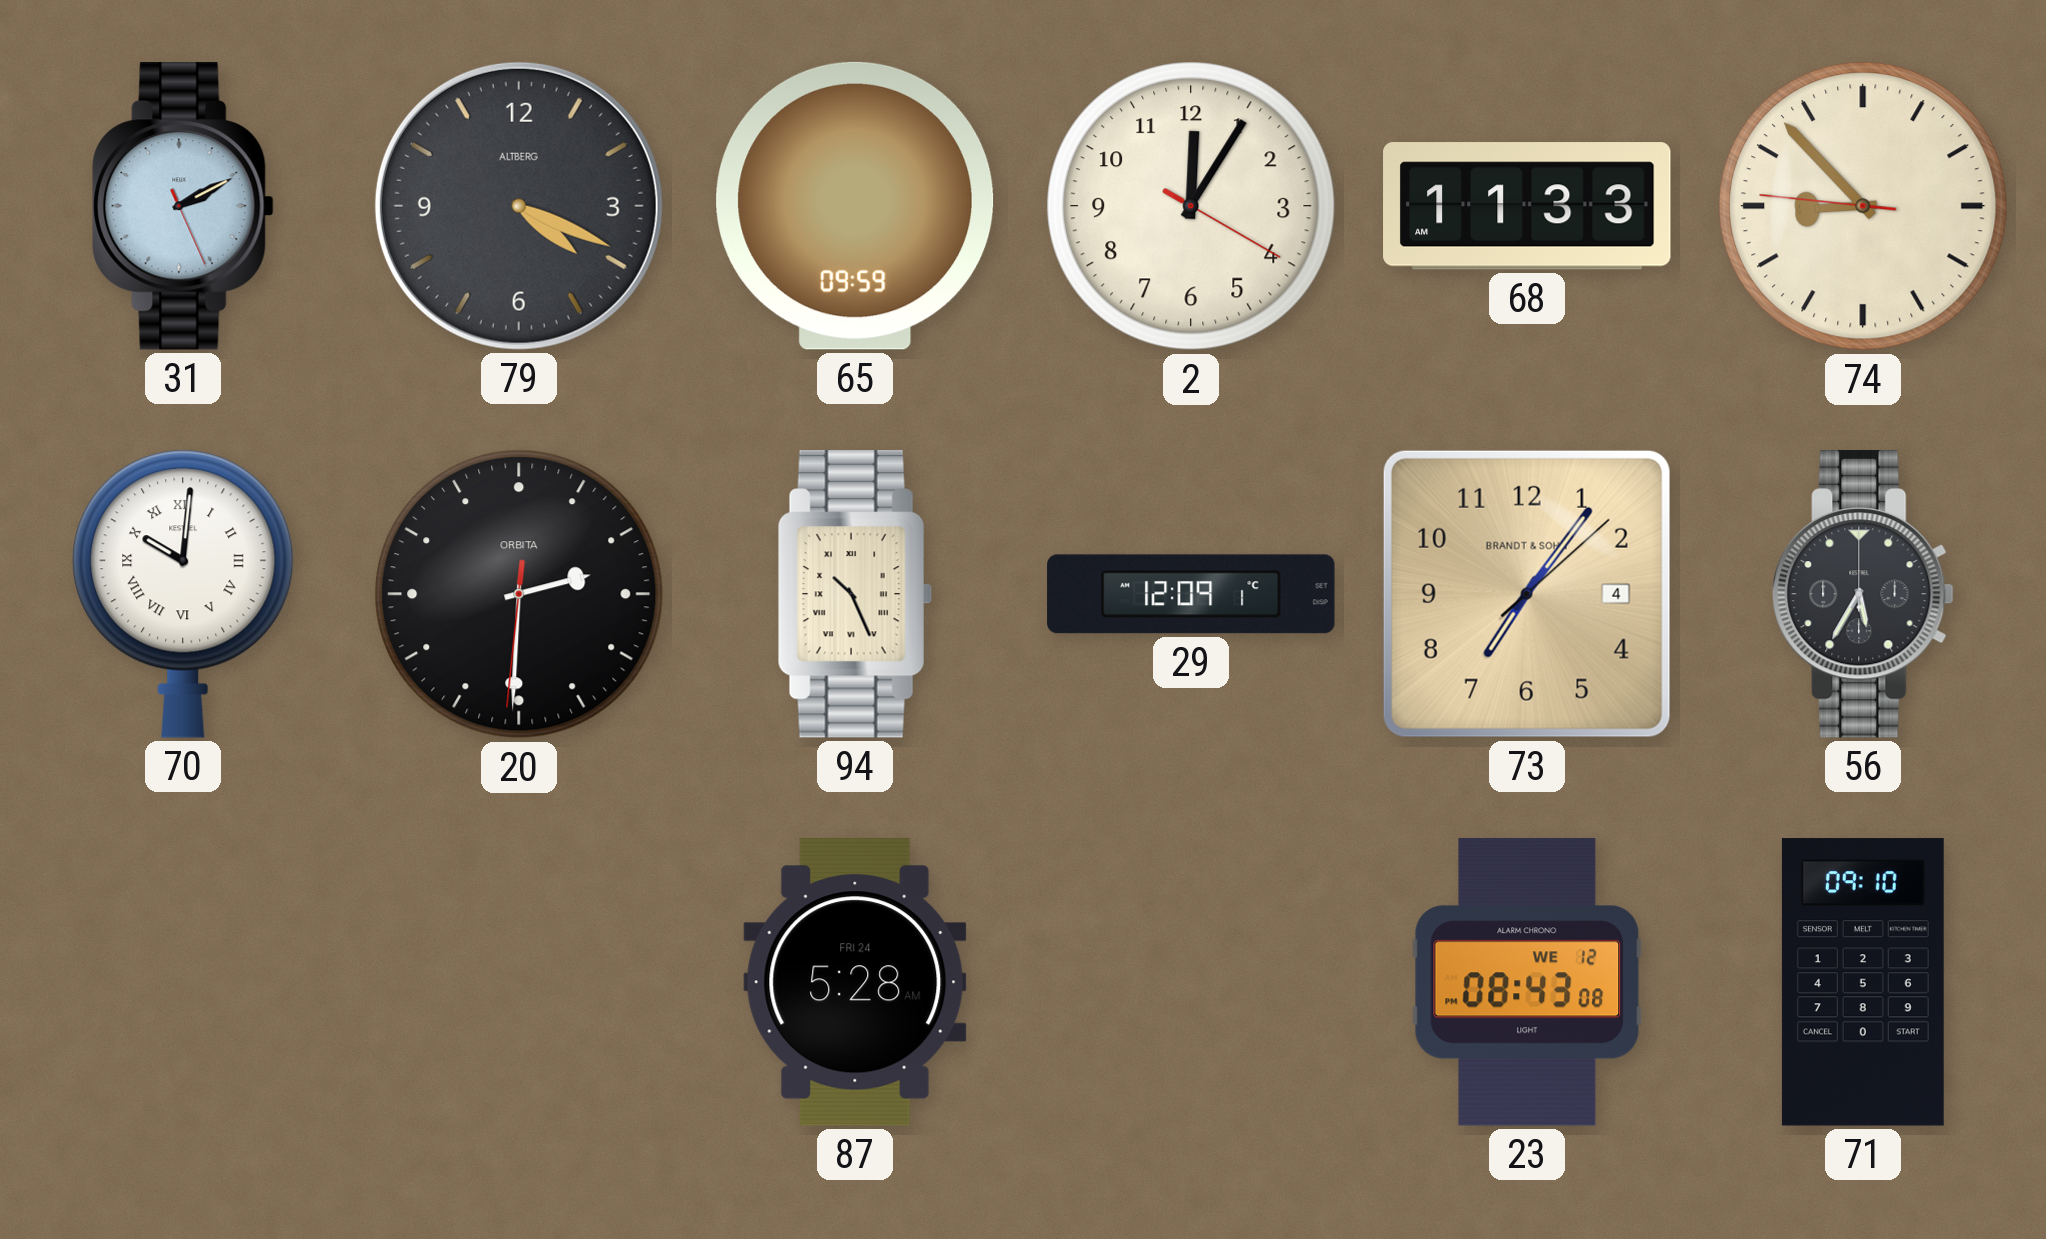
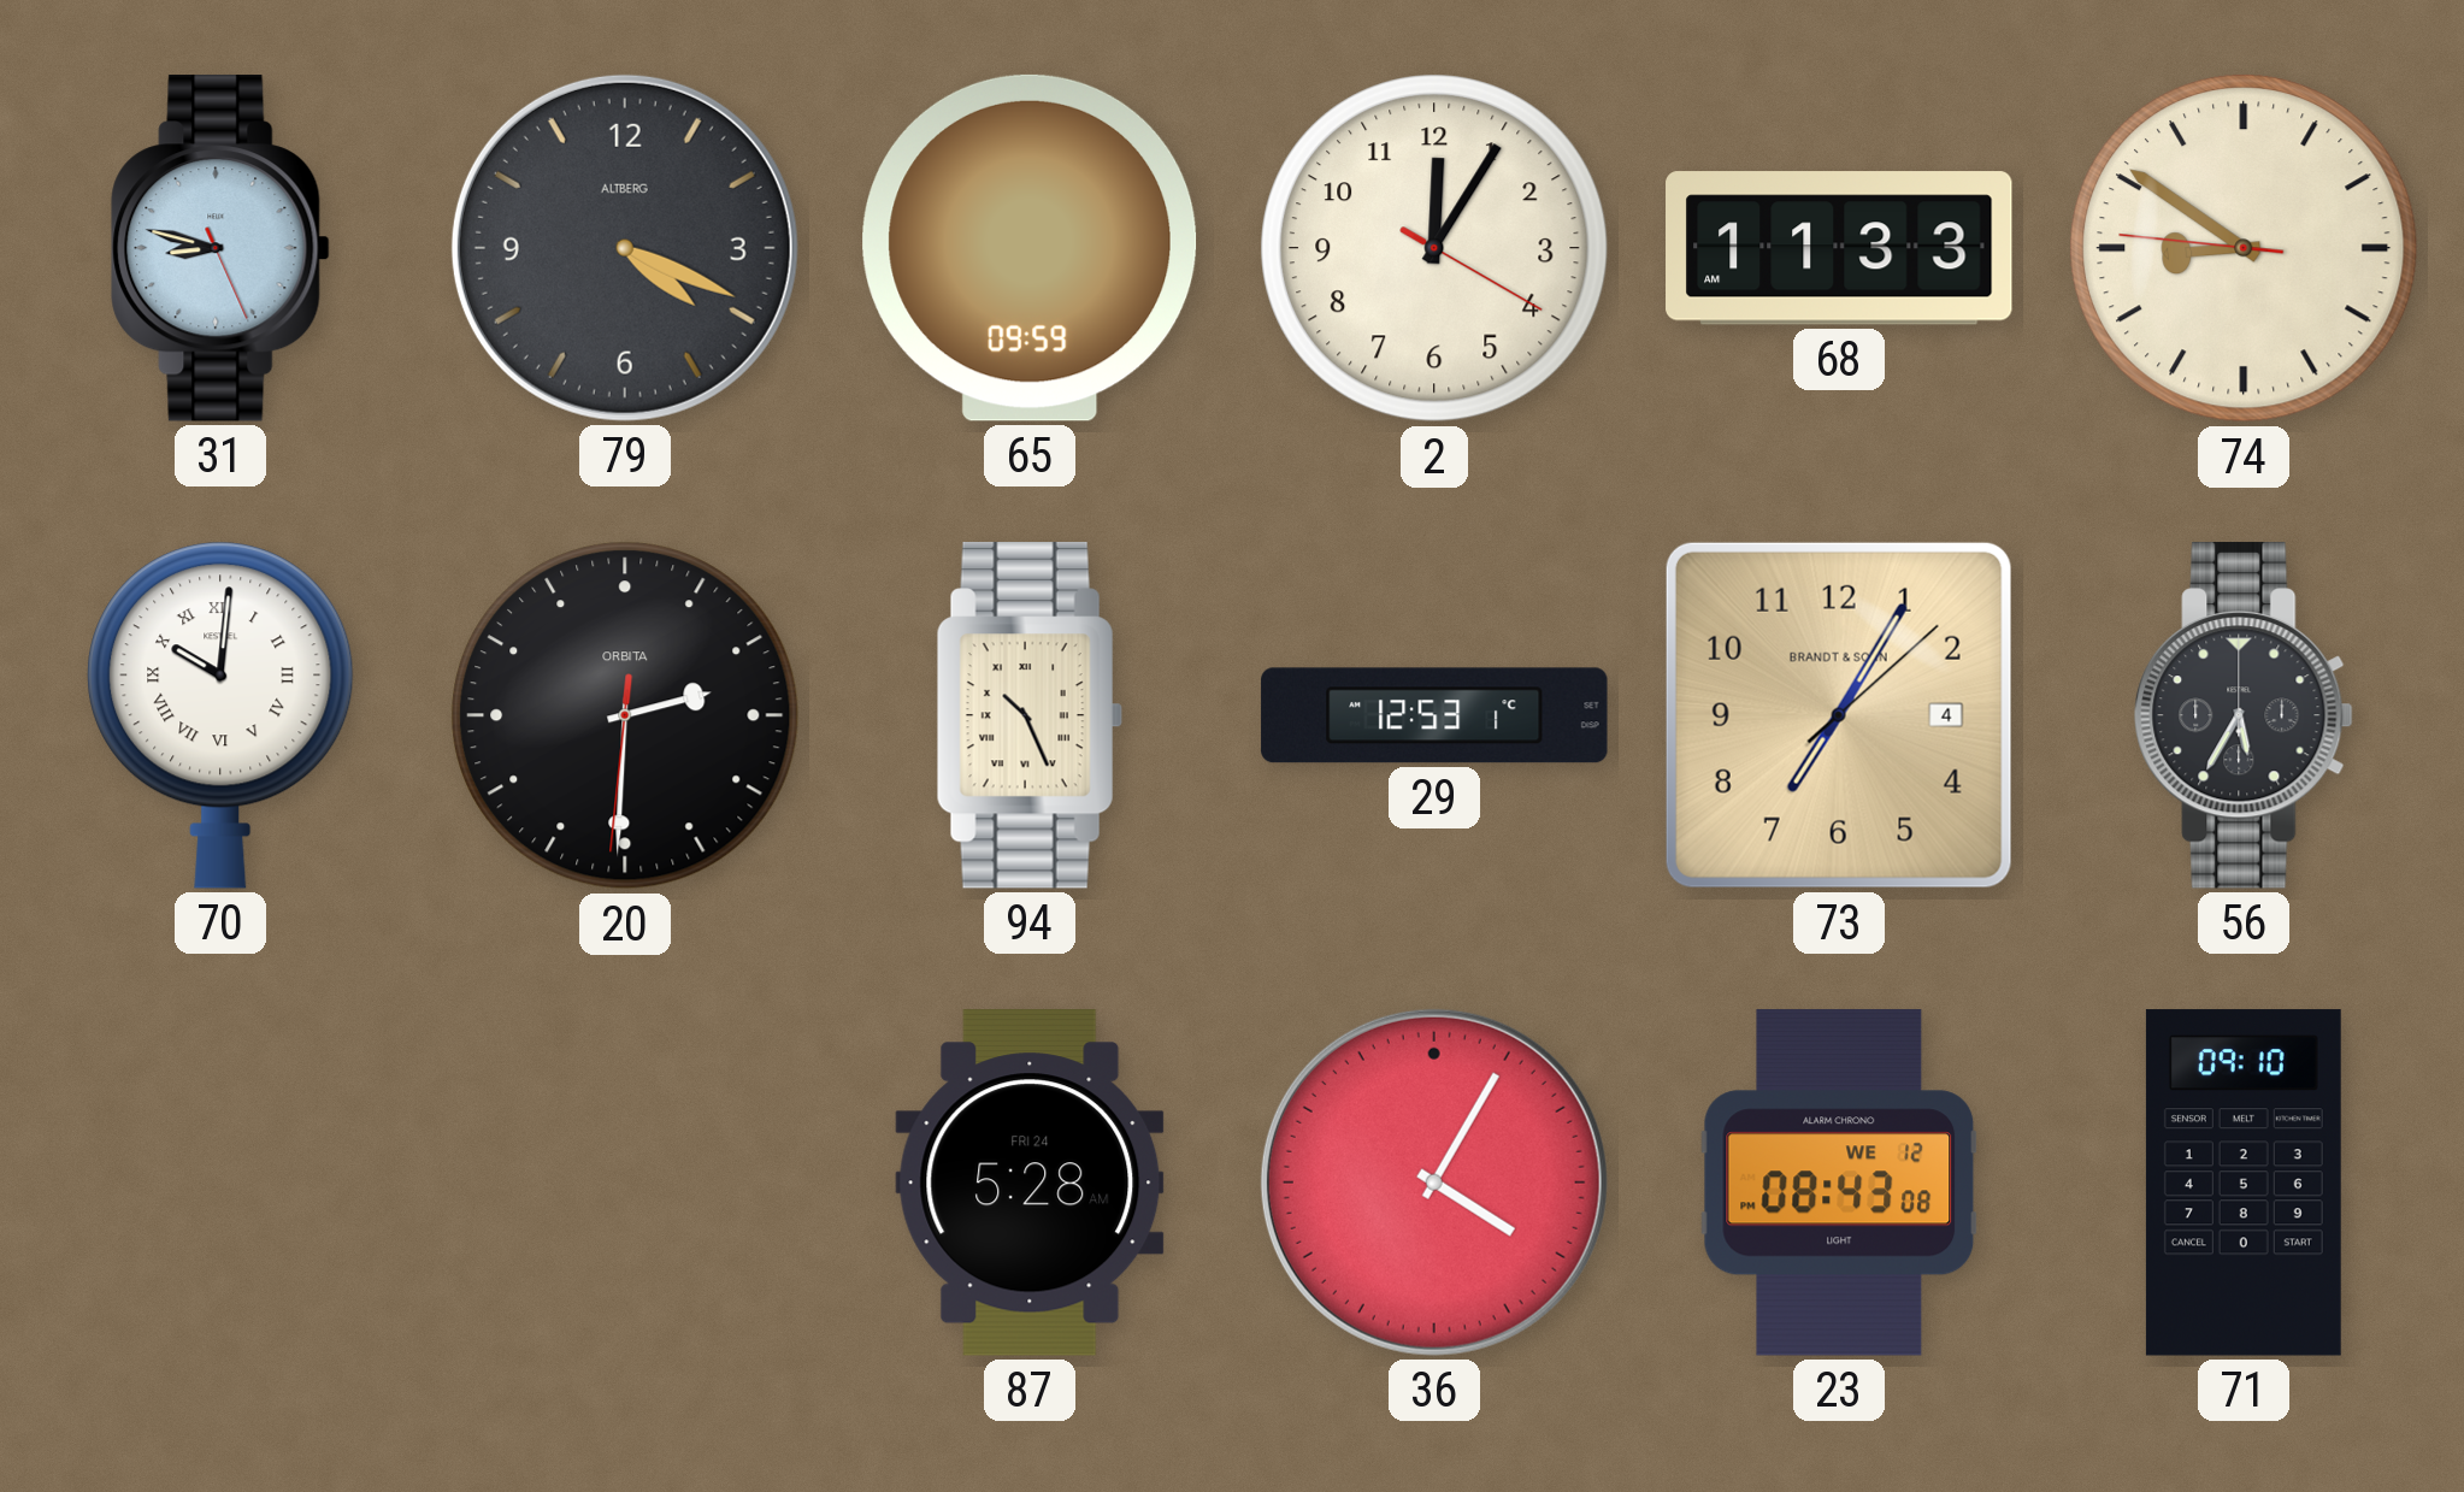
31: 2:10 -> 8:47 (220, 249)
74: 8:52 -> 8:50 (2244, 248)
29: 12:09 -> 12:53 (1434, 715)
73: 7:06 -> 7:05 (1839, 715)
36: none -> 4:05 (1434, 1183)
